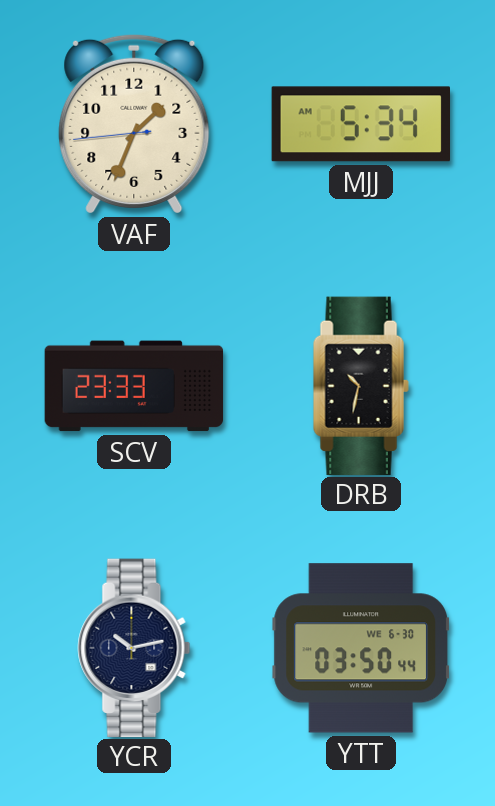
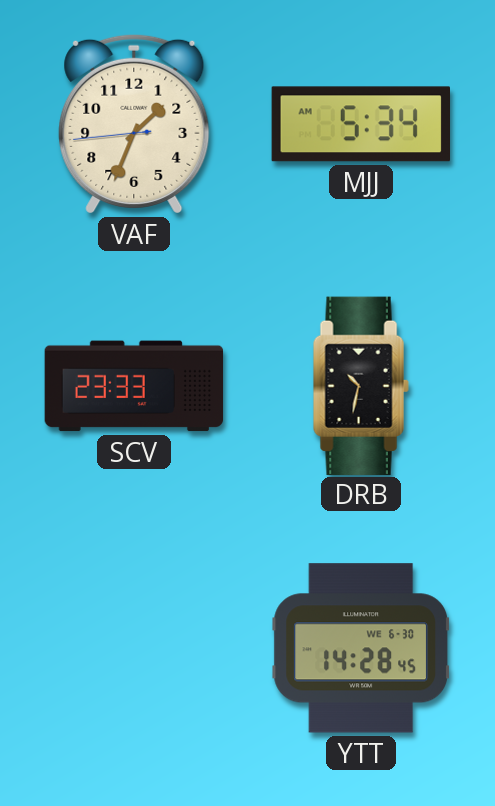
YCR: 10:13 -> none (134, 647)
YTT: 03:50 -> 14:28 (360, 648)
